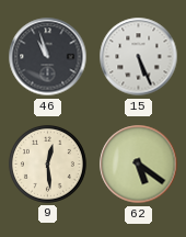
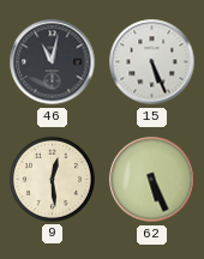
46: 10:57 -> 11:02 (53, 62)
62: 5:21 -> 5:26 (152, 180)
